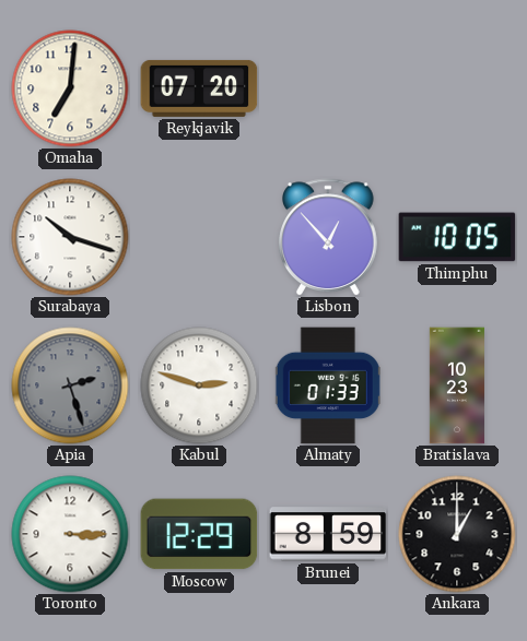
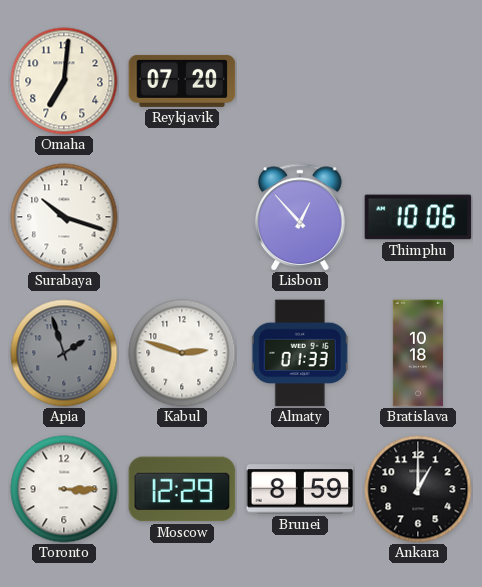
Thimphu: 10:05 -> 10:06 (418, 217)
Apia: 2:27 -> 1:57 (64, 353)
Bratislava: 10:23 -> 10:18 (417, 353)
